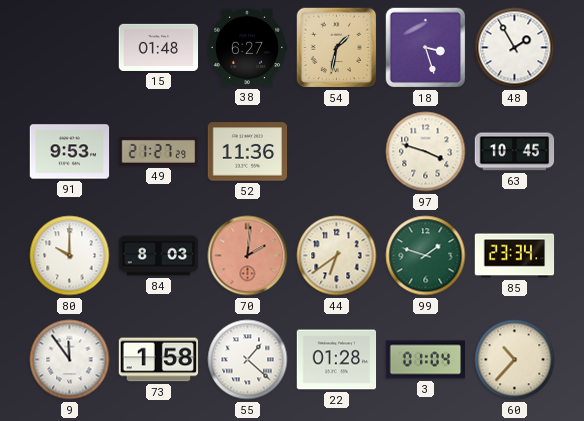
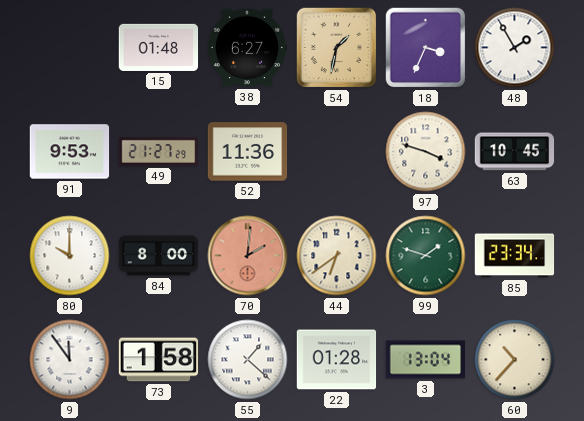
18: 3:27 -> 3:34 (426, 48)
84: 8:03 -> 8:00 (159, 256)
3: 01:04 -> 13:04 (426, 360)
